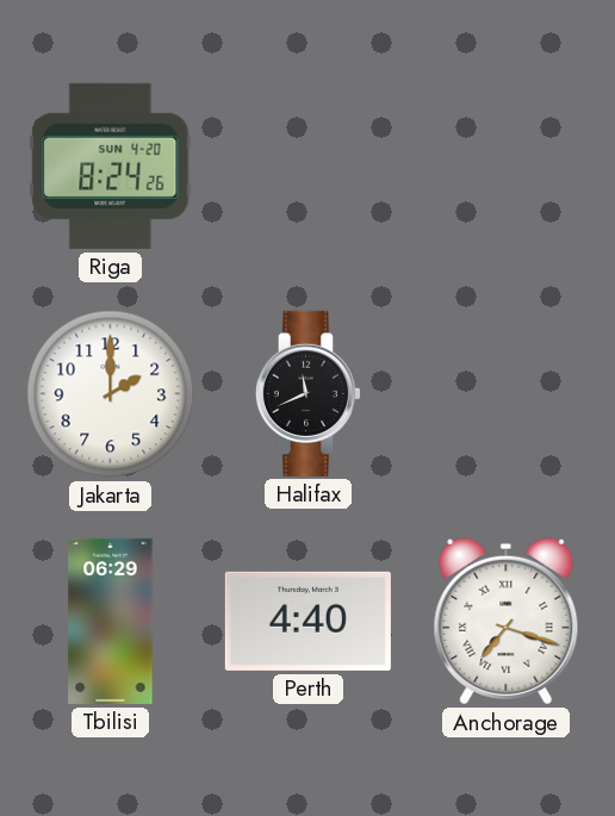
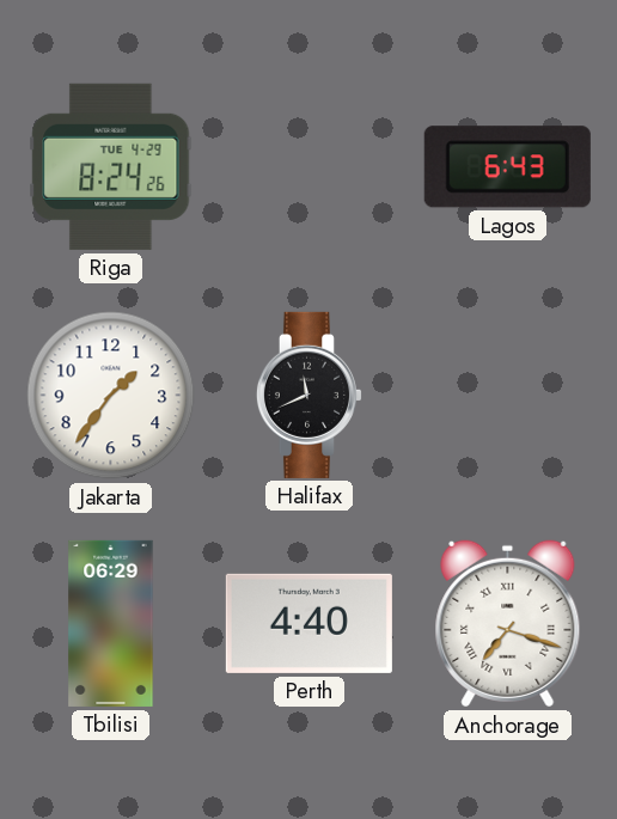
Riga date: SUN 4-20 -> TUE 4-29 (111, 166)
Lagos: none -> 6:43 (507, 167)
Jakarta: 2:00 -> 1:36 (111, 396)
